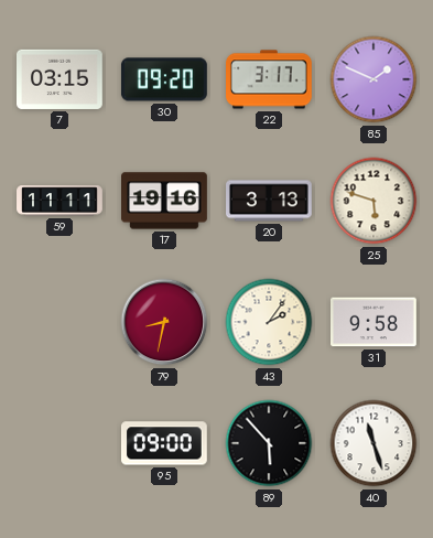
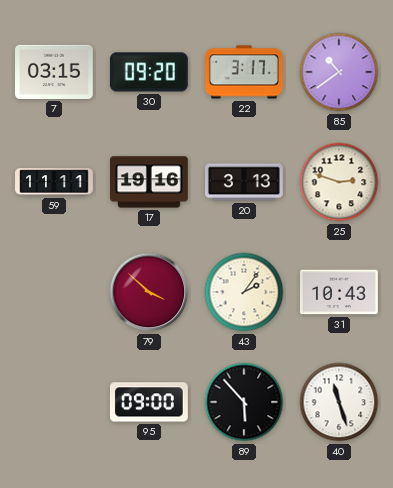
85: 1:49 -> 10:39 (339, 72)
25: 5:48 -> 2:48 (339, 182)
79: 8:32 -> 3:52 (149, 292)
31: 9:58 -> 10:43 (340, 292)
